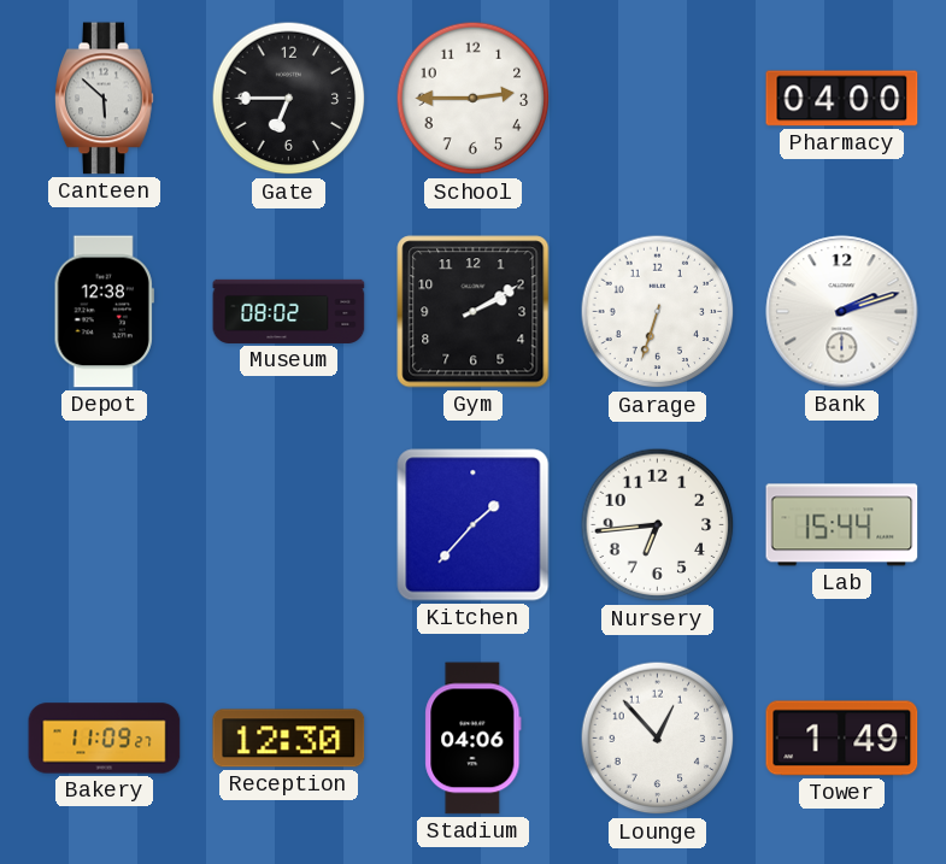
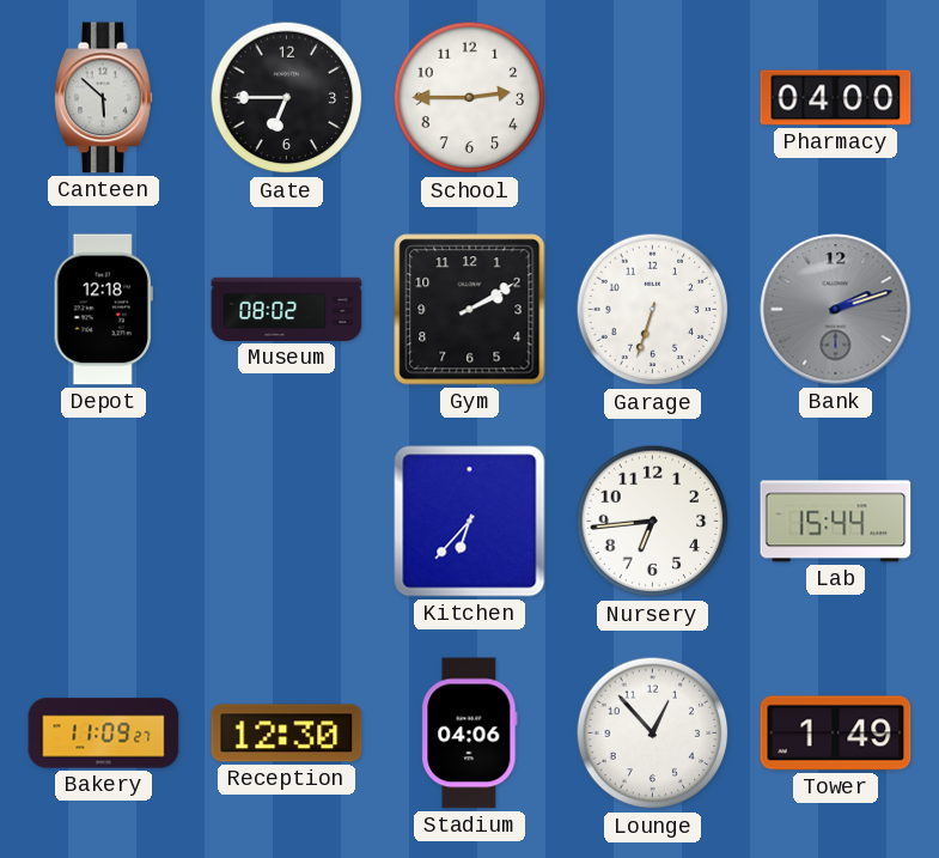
Depot: 12:38 -> 12:18 (103, 310)
Bank dial: white -> grey (836, 310)
Kitchen: 1:37 -> 6:37 (470, 522)
